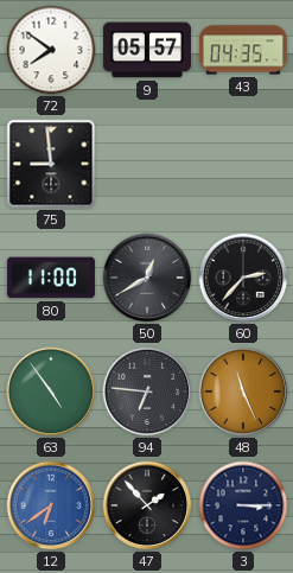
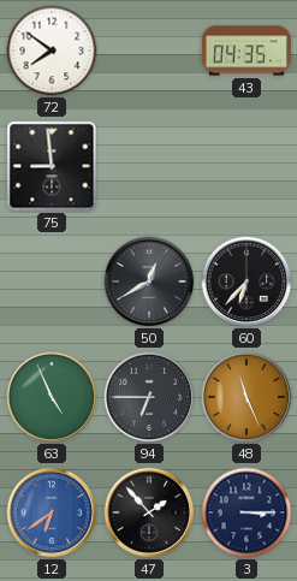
9: 05:57 -> none (147, 50)
80: 11:00 -> none (51, 278)
60: 2:37 -> 6:37 (246, 281)
63: 4:54 -> 4:56 (52, 397)
94: 6:46 -> 6:45 (149, 397)
